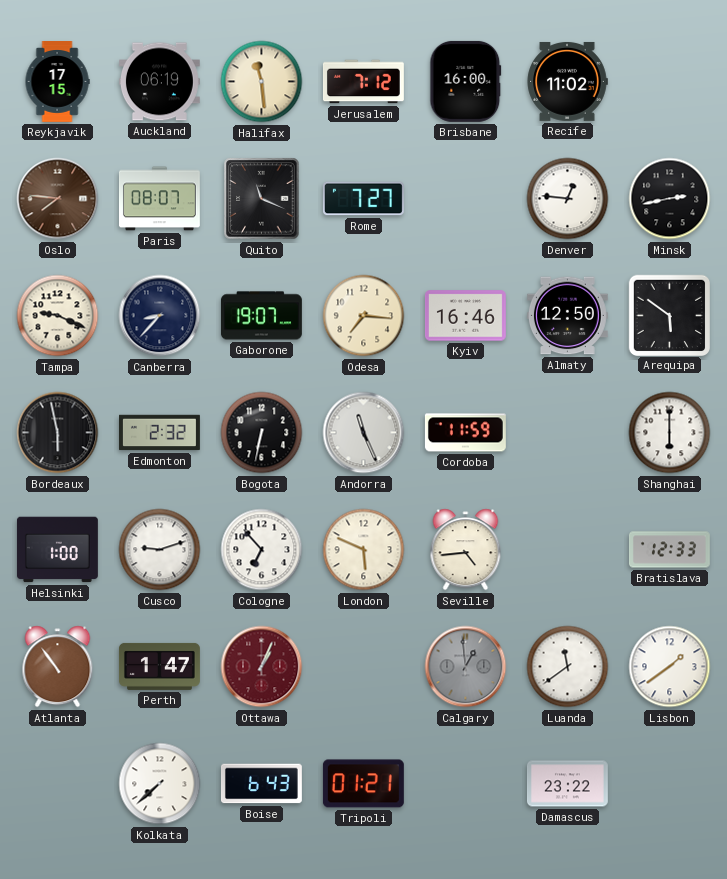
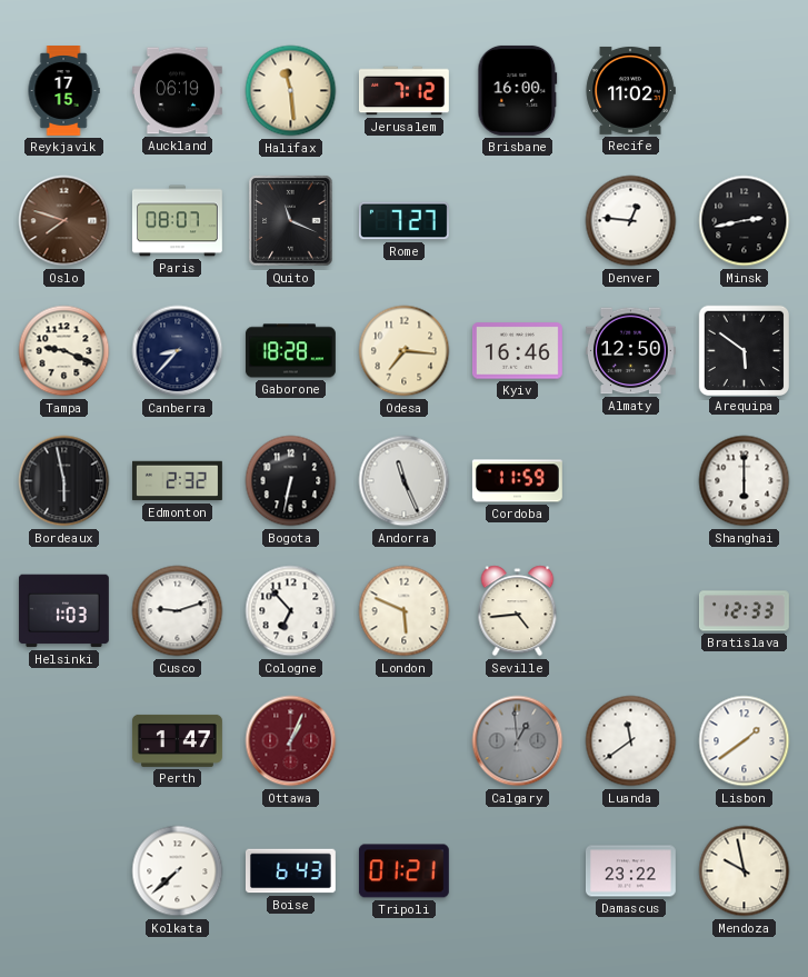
Oslo: 7:46 -> 7:48 (64, 221)
Gaborone: 19:07 -> 18:28 (290, 351)
Helsinki: 1:00 -> 1:03 (63, 611)
Atlanta: 10:54 -> none (58, 667)
Mendoza: none -> 9:58 (745, 871)
